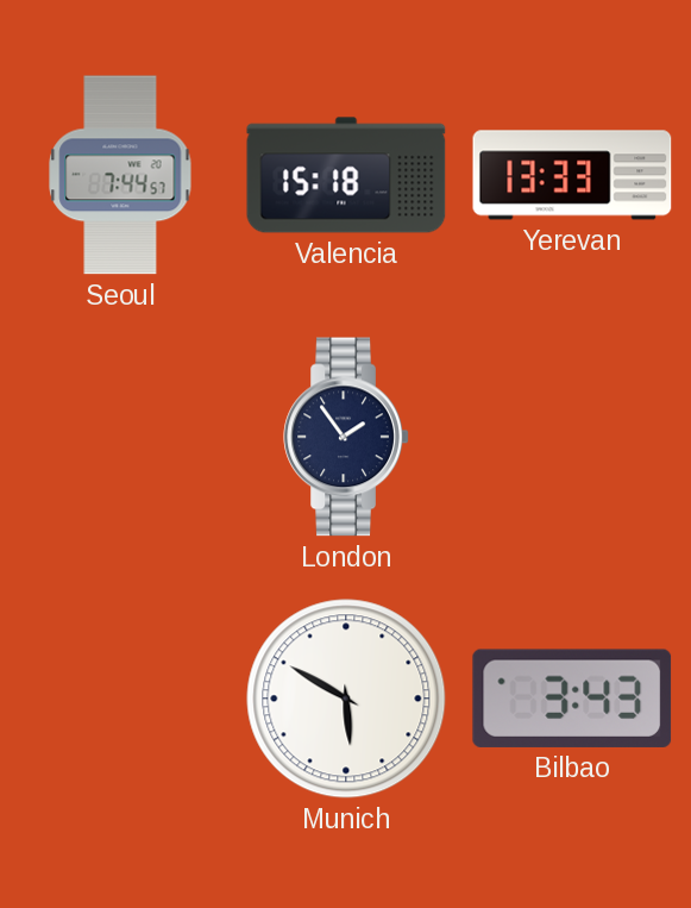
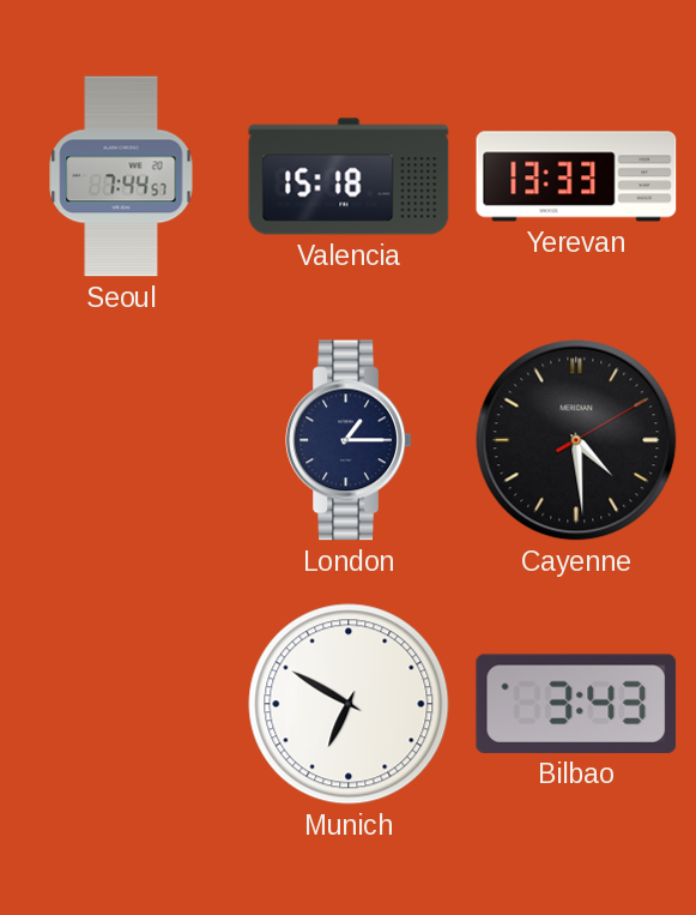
London: 1:54 -> 1:15 (349, 440)
Cayenne: none -> 4:29 (576, 440)
Munich: 5:50 -> 6:50 (349, 704)
